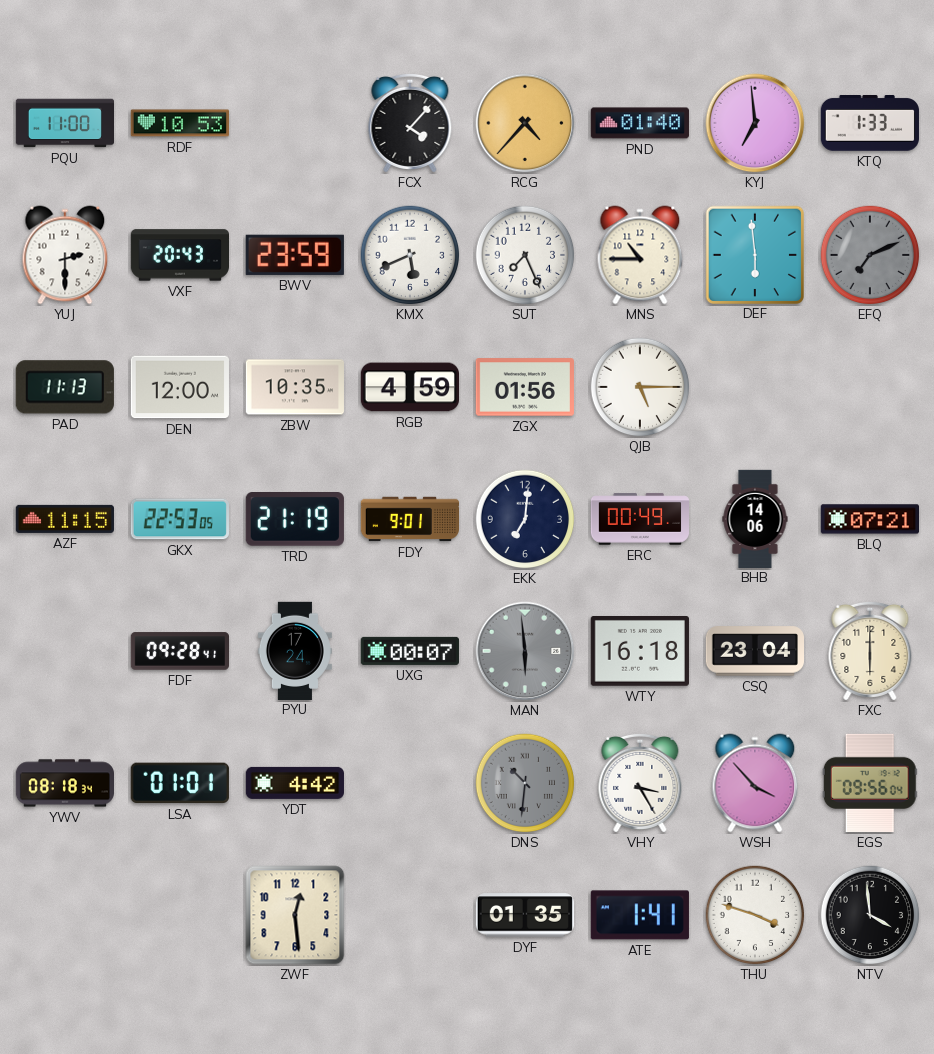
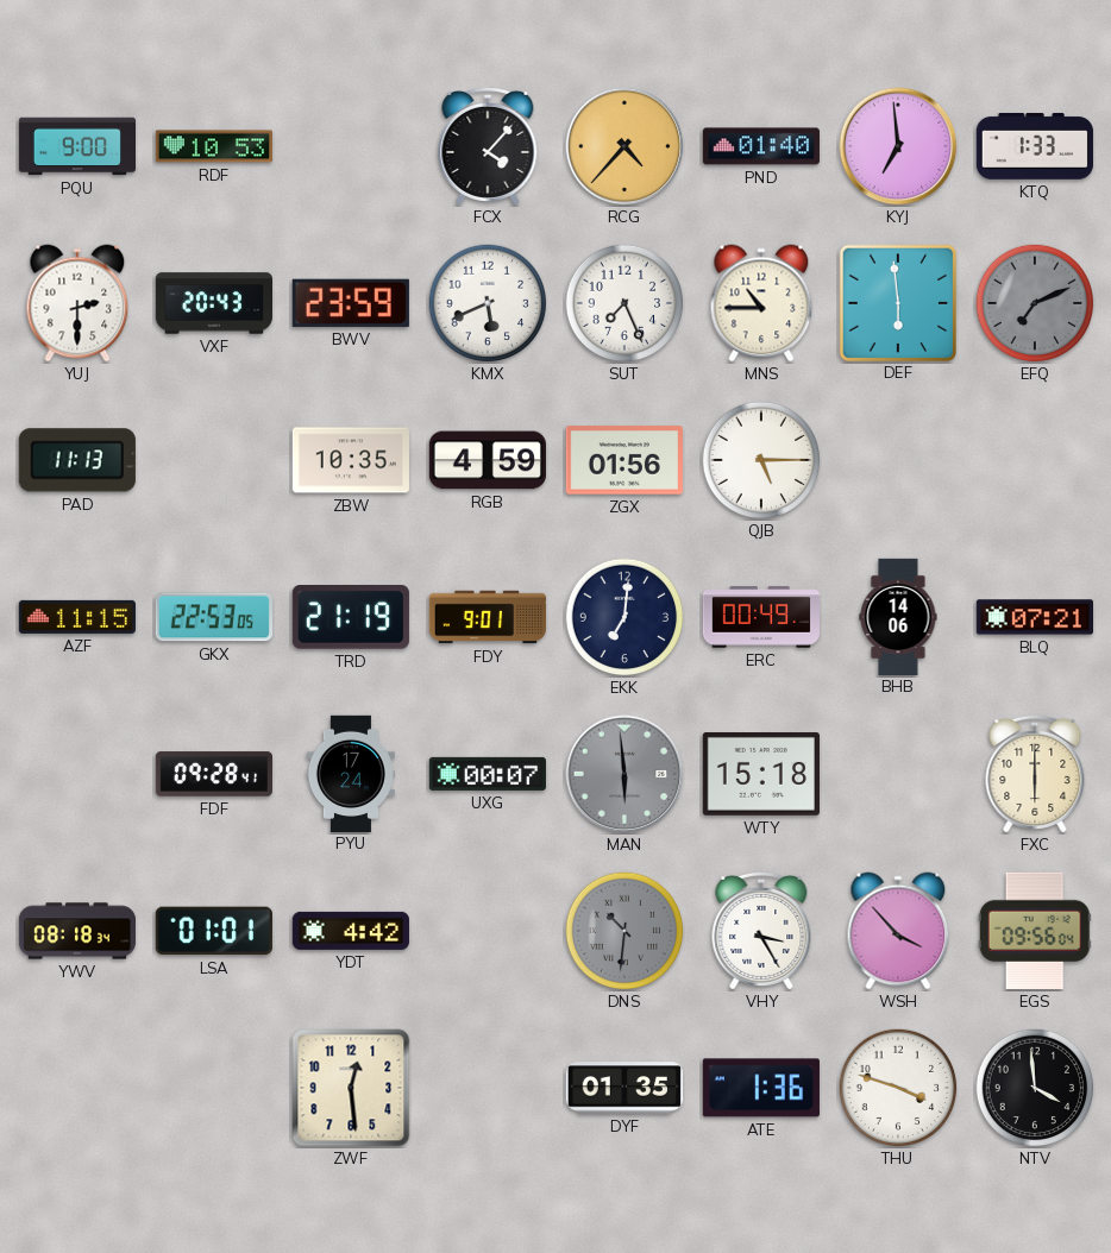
PQU: 11:00 -> 9:00 (76, 146)
DEN: 12:00 -> none (180, 387)
WTY: 16:18 -> 15:18 (761, 775)
CSQ: 23:04 -> none (754, 651)
ATE: 1:41 -> 1:36 (761, 1088)
